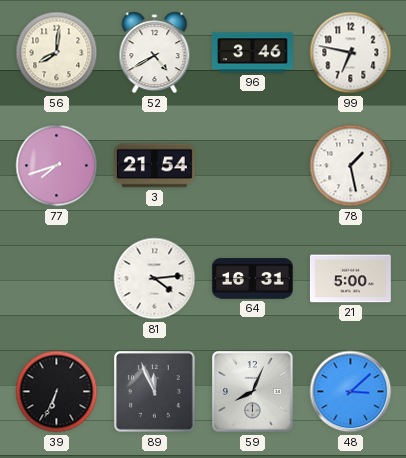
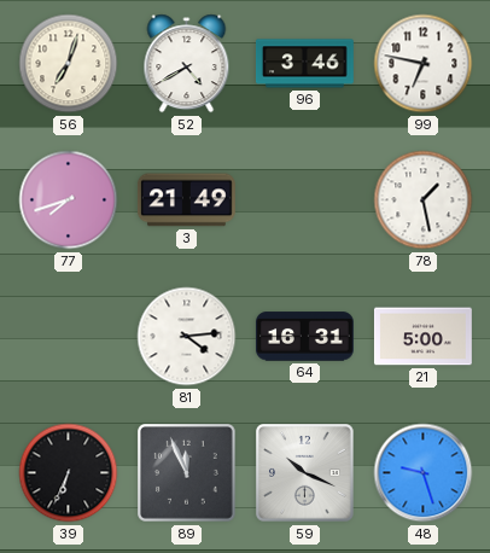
56: 8:01 -> 7:03 (69, 64)
3: 21:54 -> 21:49 (186, 200)
59: 8:04 -> 10:19 (305, 473)
48: 3:08 -> 9:27 (424, 473)
